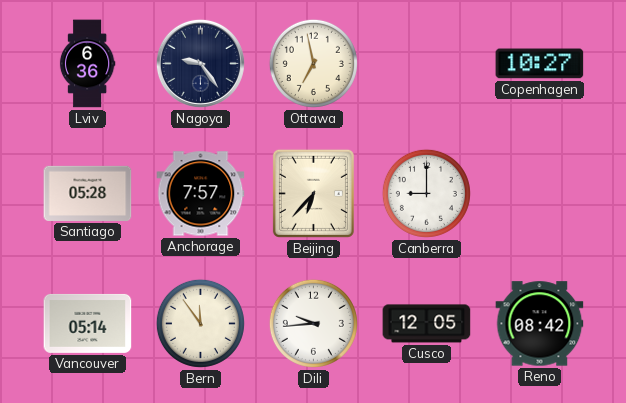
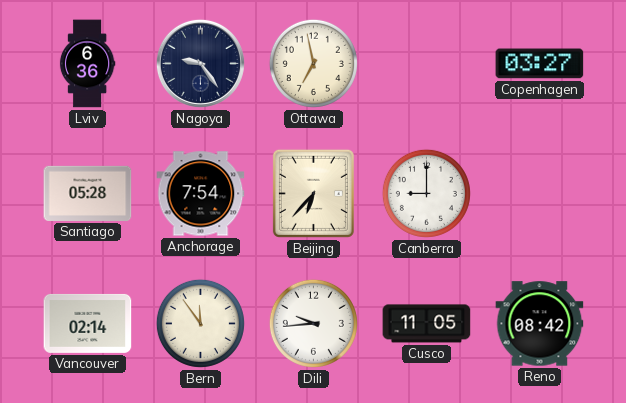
Copenhagen: 10:27 -> 03:27 (540, 64)
Anchorage: 7:57 -> 7:54 (201, 194)
Vancouver: 05:14 -> 02:14 (88, 323)
Cusco: 12:05 -> 11:05 (427, 324)
